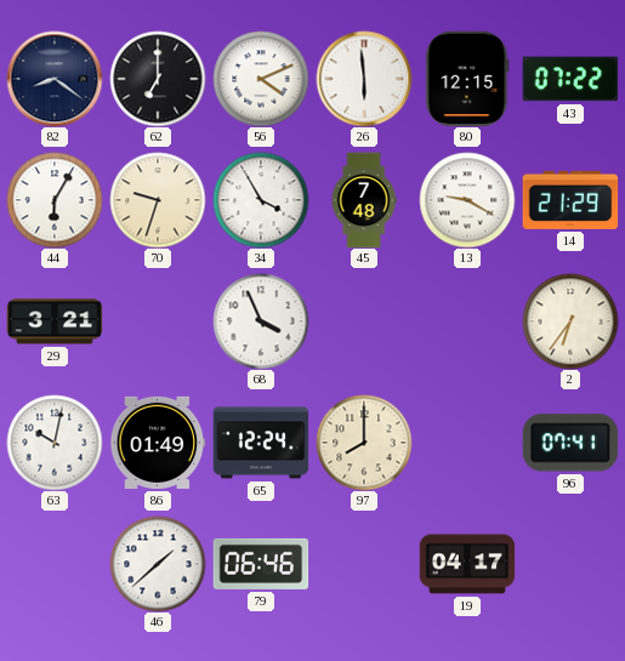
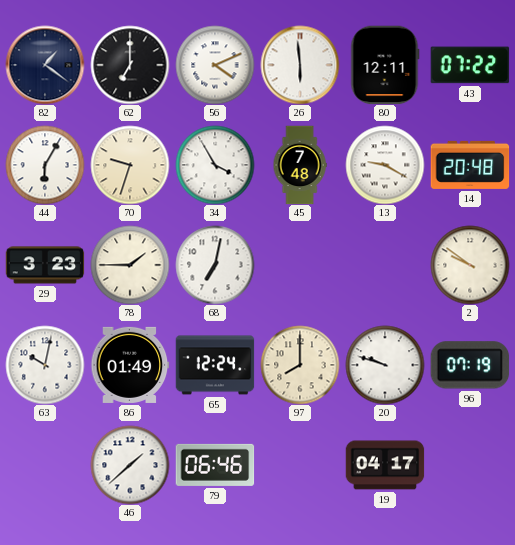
82: 8:21 -> 1:21 (45, 65)
80: 12:15 -> 12:11 (385, 65)
14: 21:29 -> 20:48 (470, 165)
29: 3:21 -> 3:23 (45, 265)
78: none -> 1:45 (130, 265)
68: 3:56 -> 7:02 (215, 265)
2: 6:36 -> 9:51 (470, 265)
20: none -> 9:48 (385, 365)
96: 07:41 -> 07:19 (470, 365)
